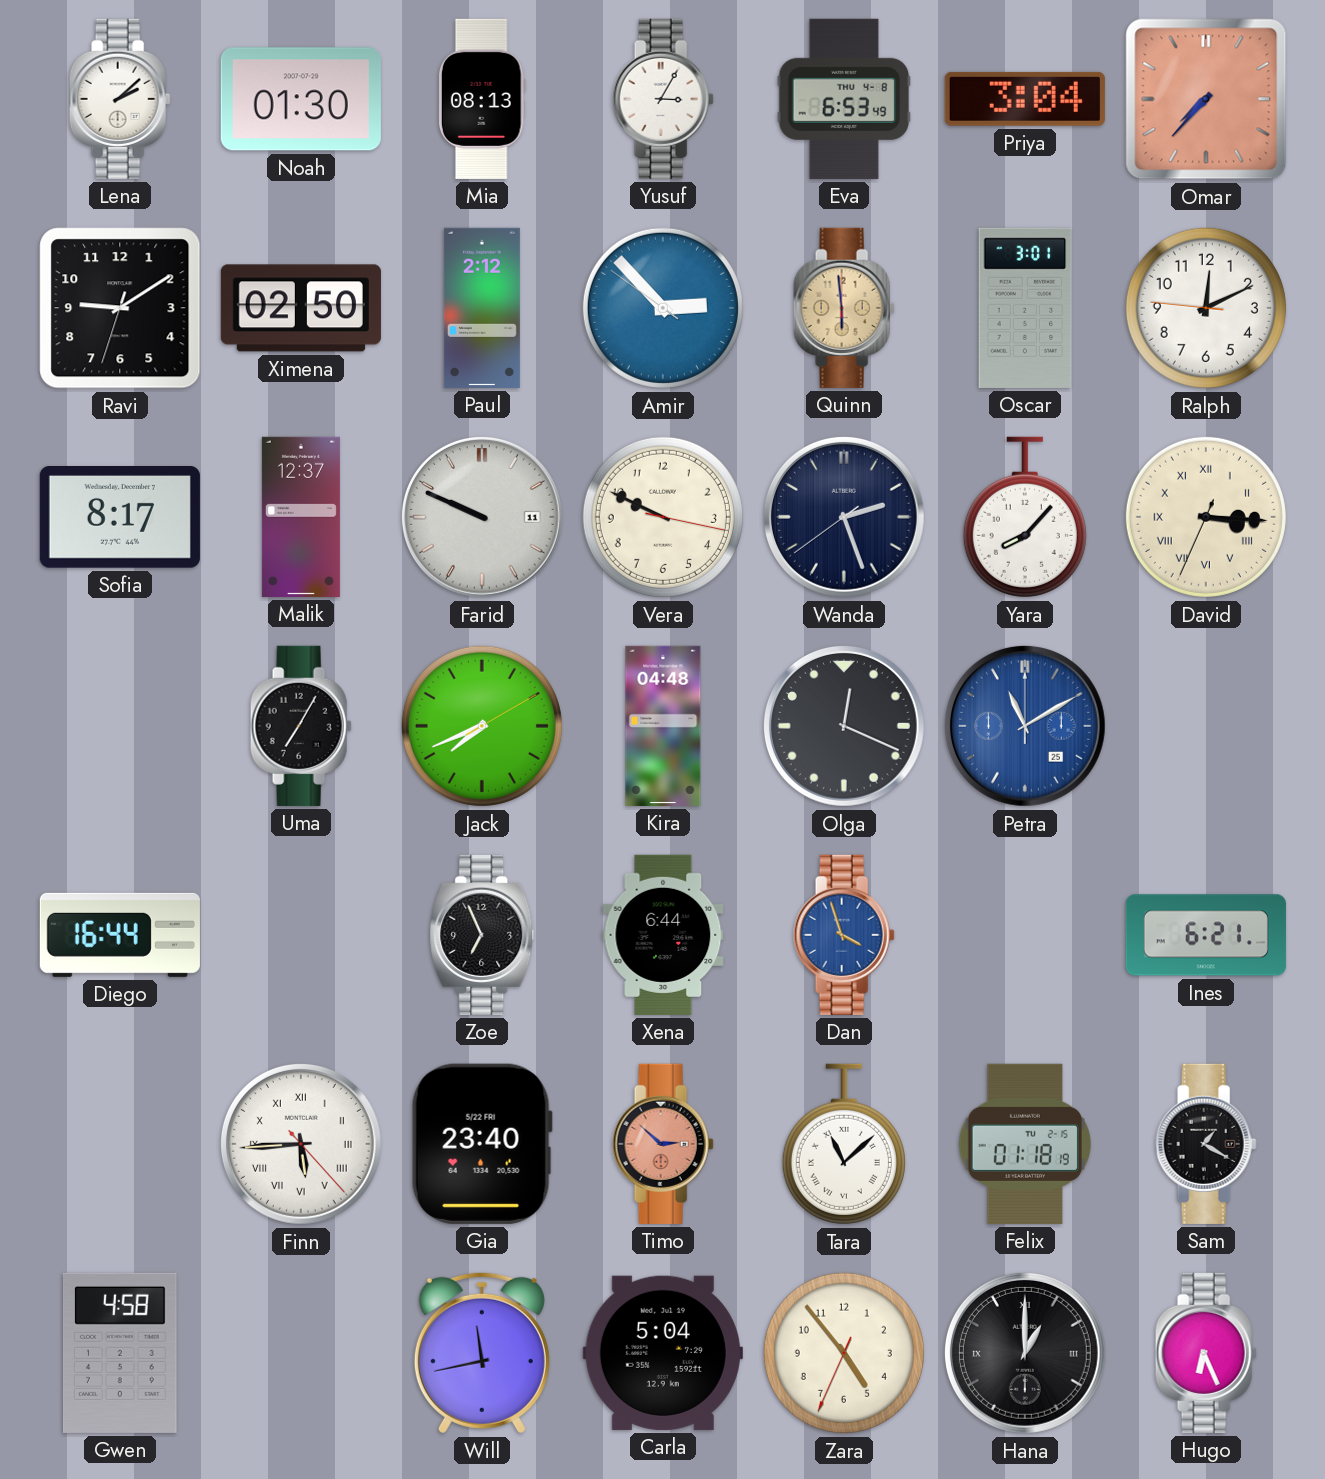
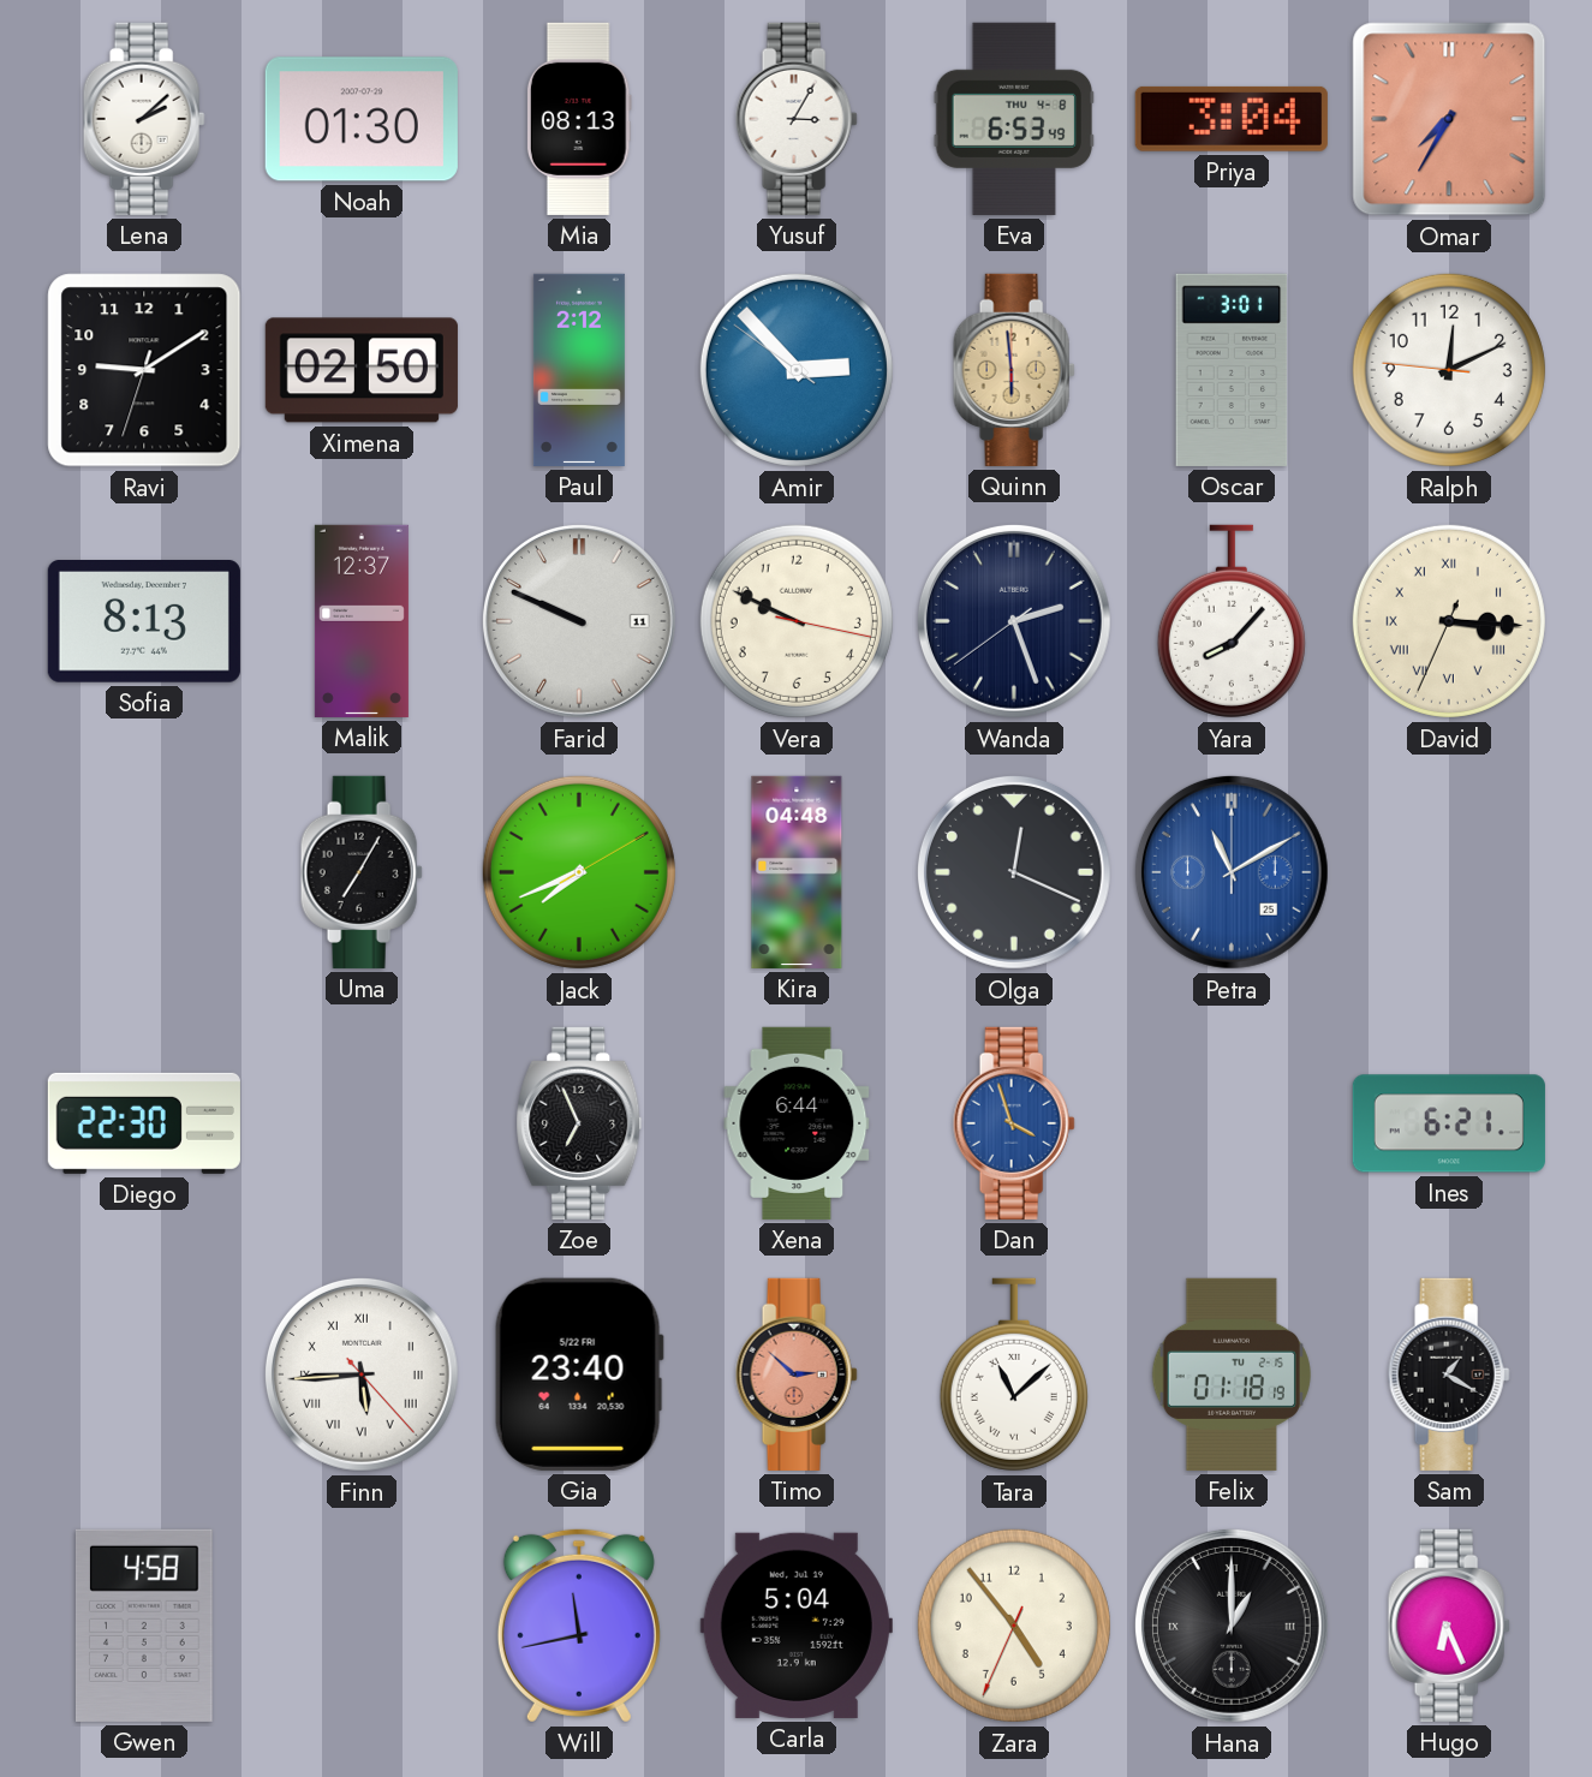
Omar: 7:37 -> 7:35 (1449, 119)
Sofia: 8:17 -> 8:13 (144, 622)
Diego: 16:44 -> 22:30 (144, 1123)
